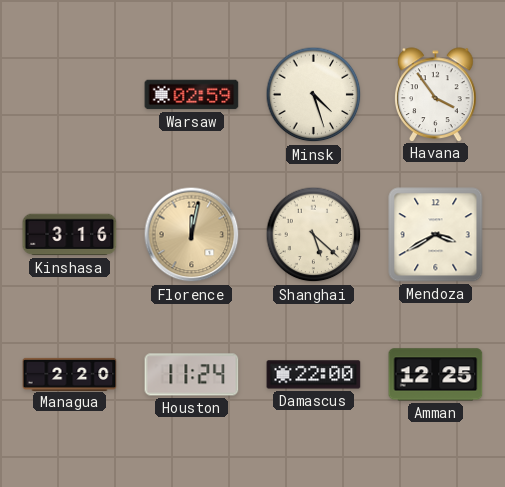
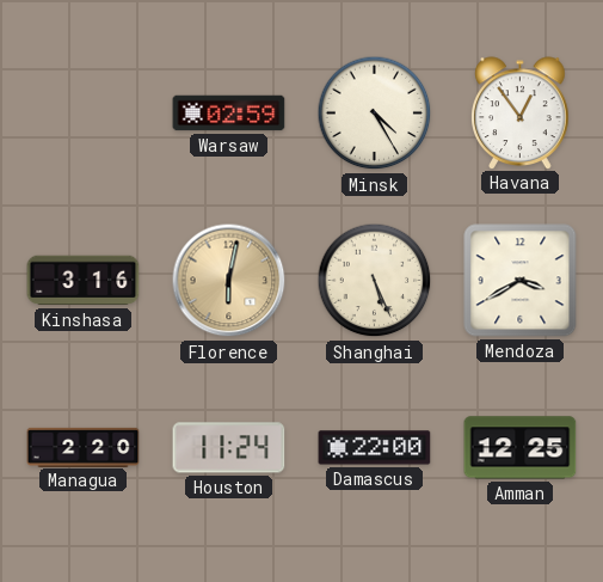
Minsk: 4:27 -> 4:25 (375, 114)
Havana: 3:54 -> 12:54 (521, 112)
Florence: 12:02 -> 6:02 (229, 281)
Shanghai: 5:22 -> 5:26 (375, 281)
